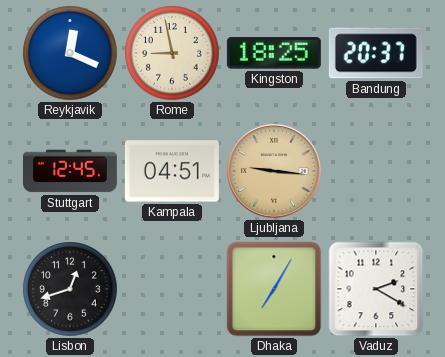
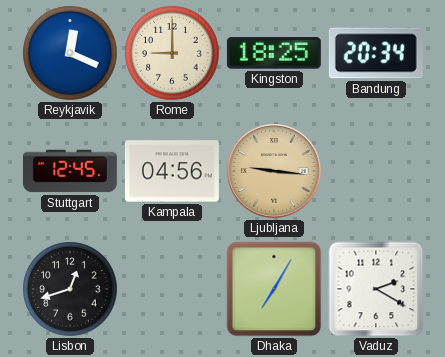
Rome: 8:58 -> 9:00 (172, 53)
Bandung: 20:37 -> 20:34 (376, 53)
Kampala: 04:51 -> 04:56 (172, 171)
